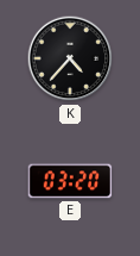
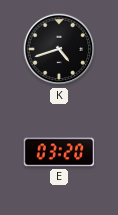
K: 4:37 -> 4:42 (59, 49)
